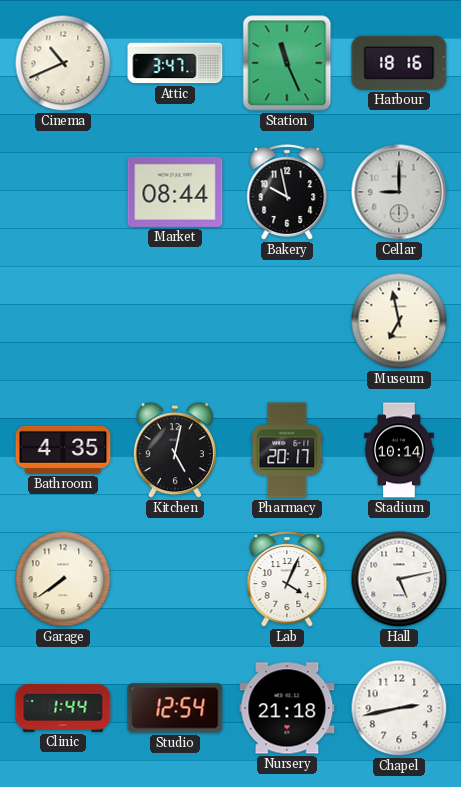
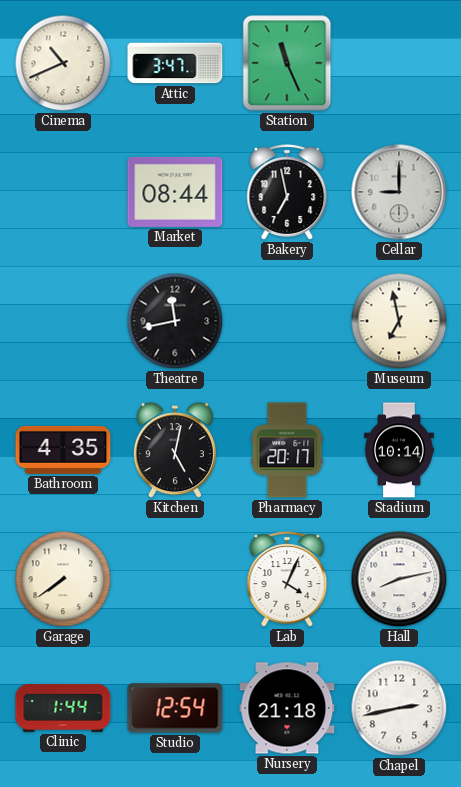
Harbour: 18:16 -> none (399, 63)
Bakery: 9:58 -> 6:58 (287, 192)
Theatre: none -> 11:43 (175, 321)
Hall: 5:13 -> 8:13 (399, 579)
